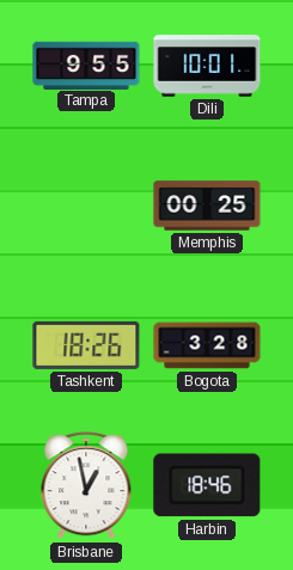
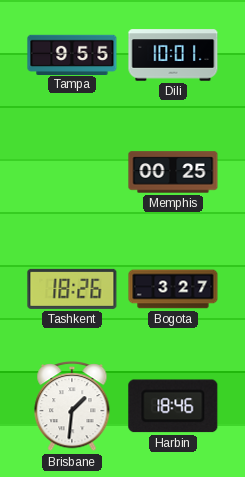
Bogota: 3:28 -> 3:27 (173, 289)
Brisbane: 12:58 -> 1:31 (72, 407)
